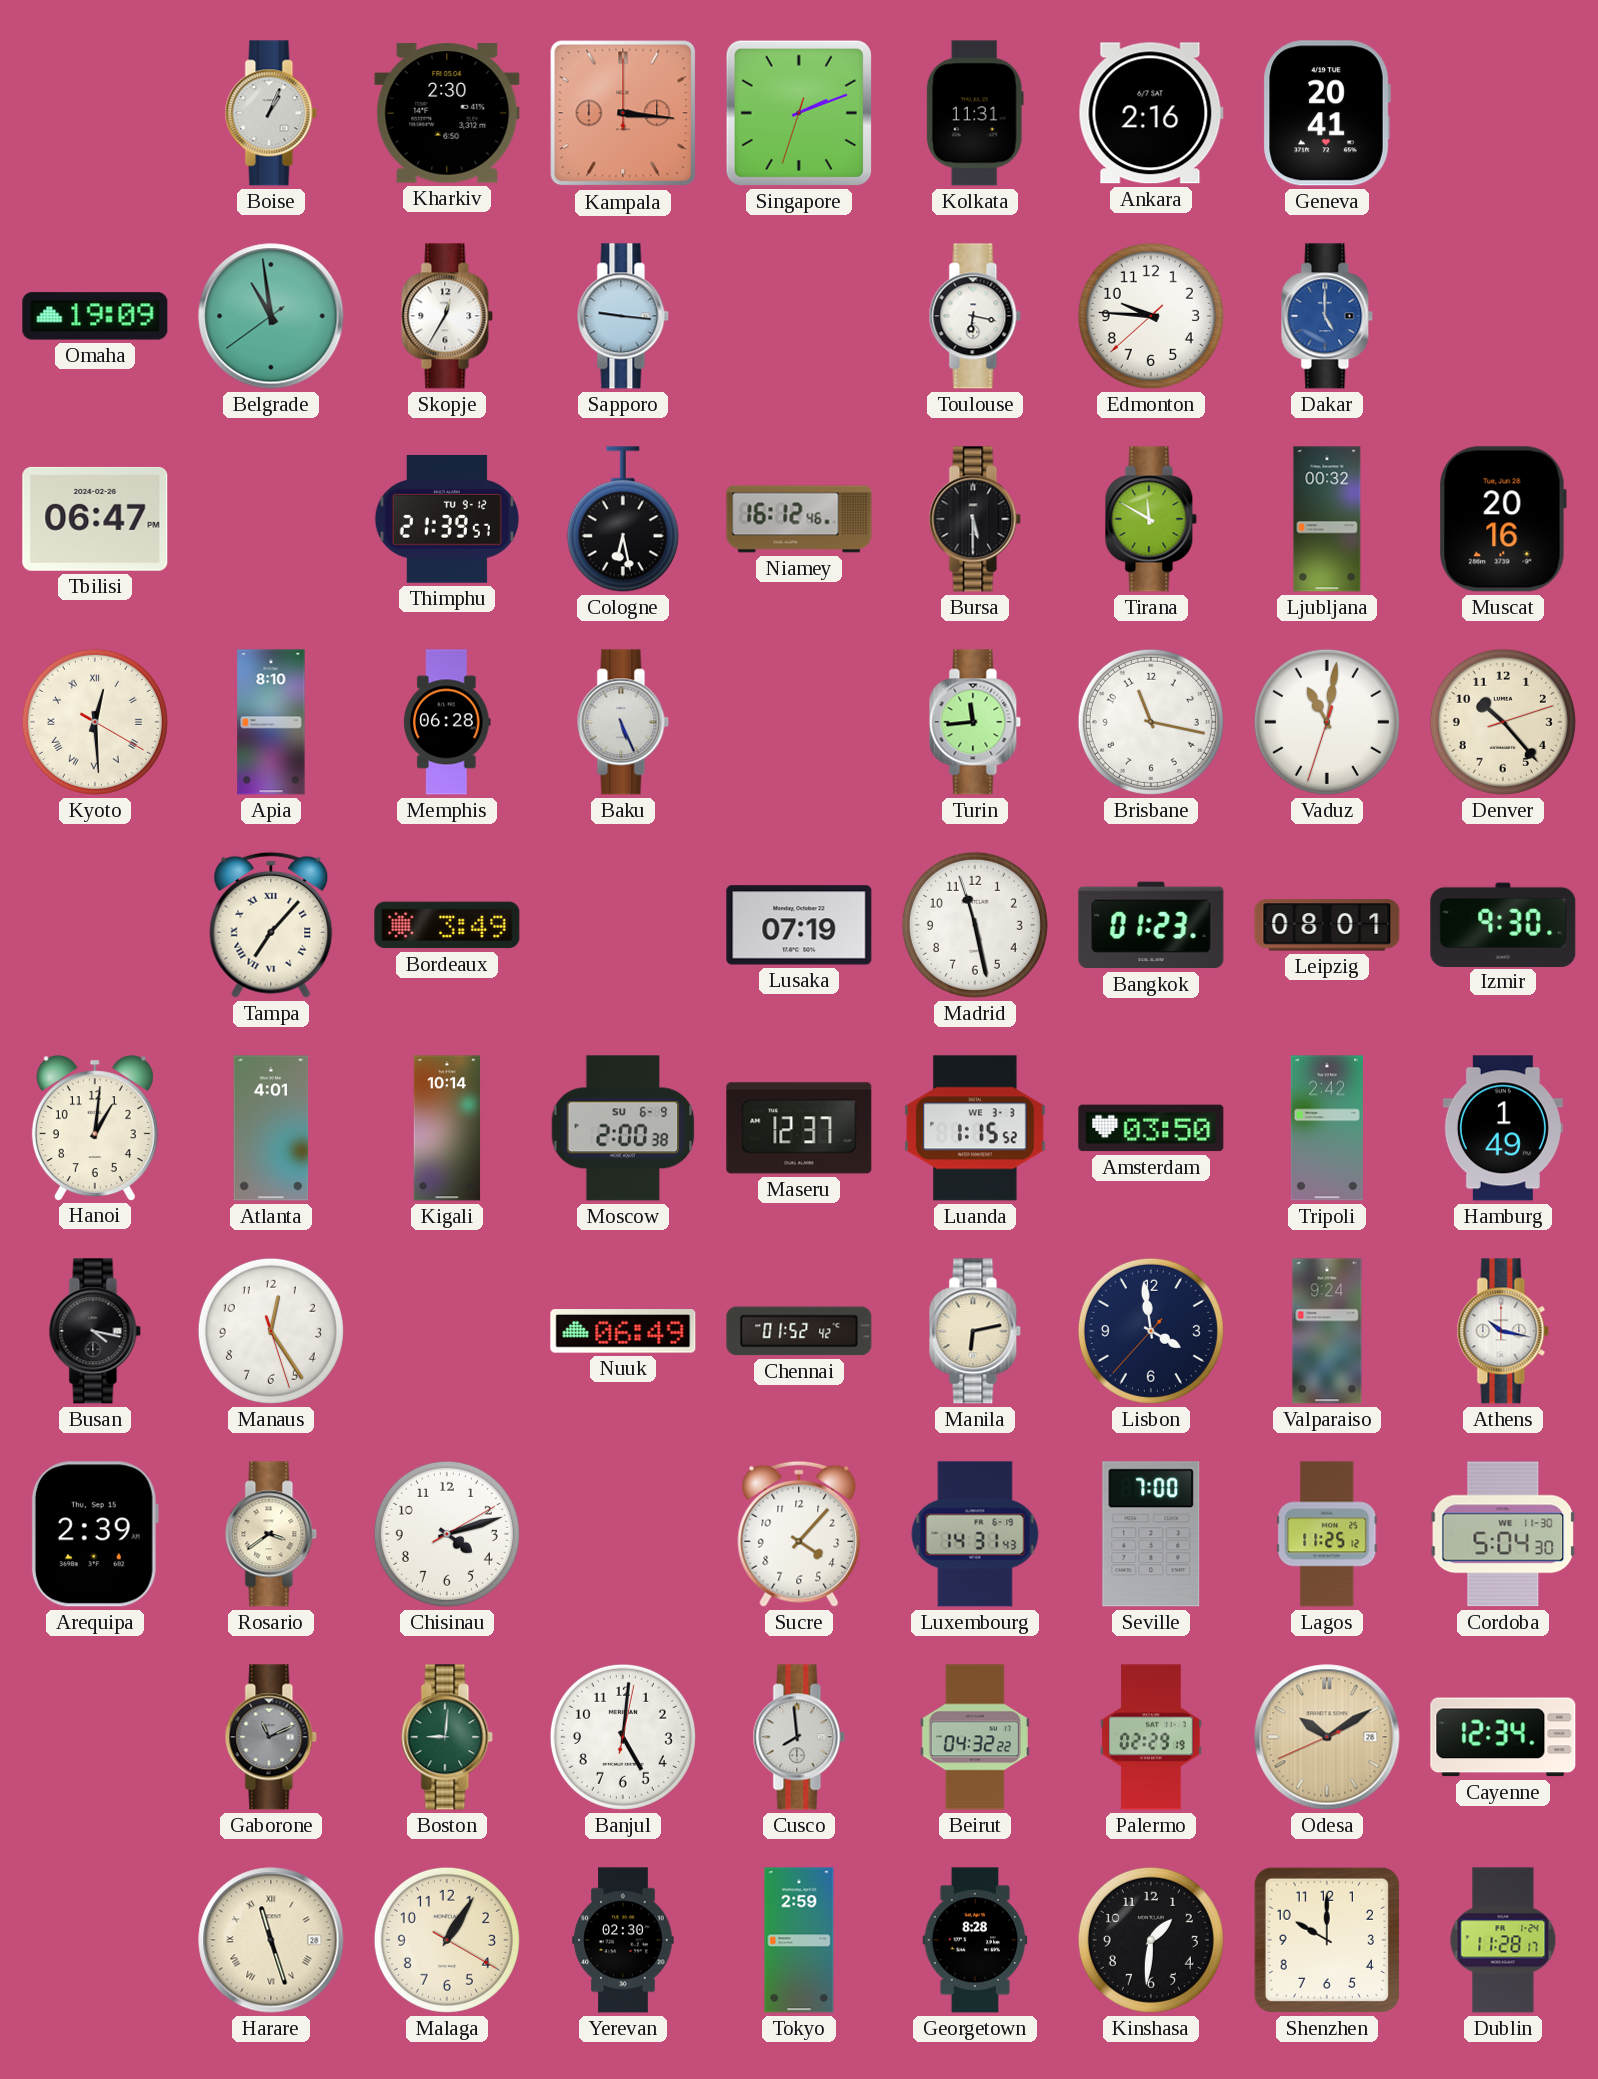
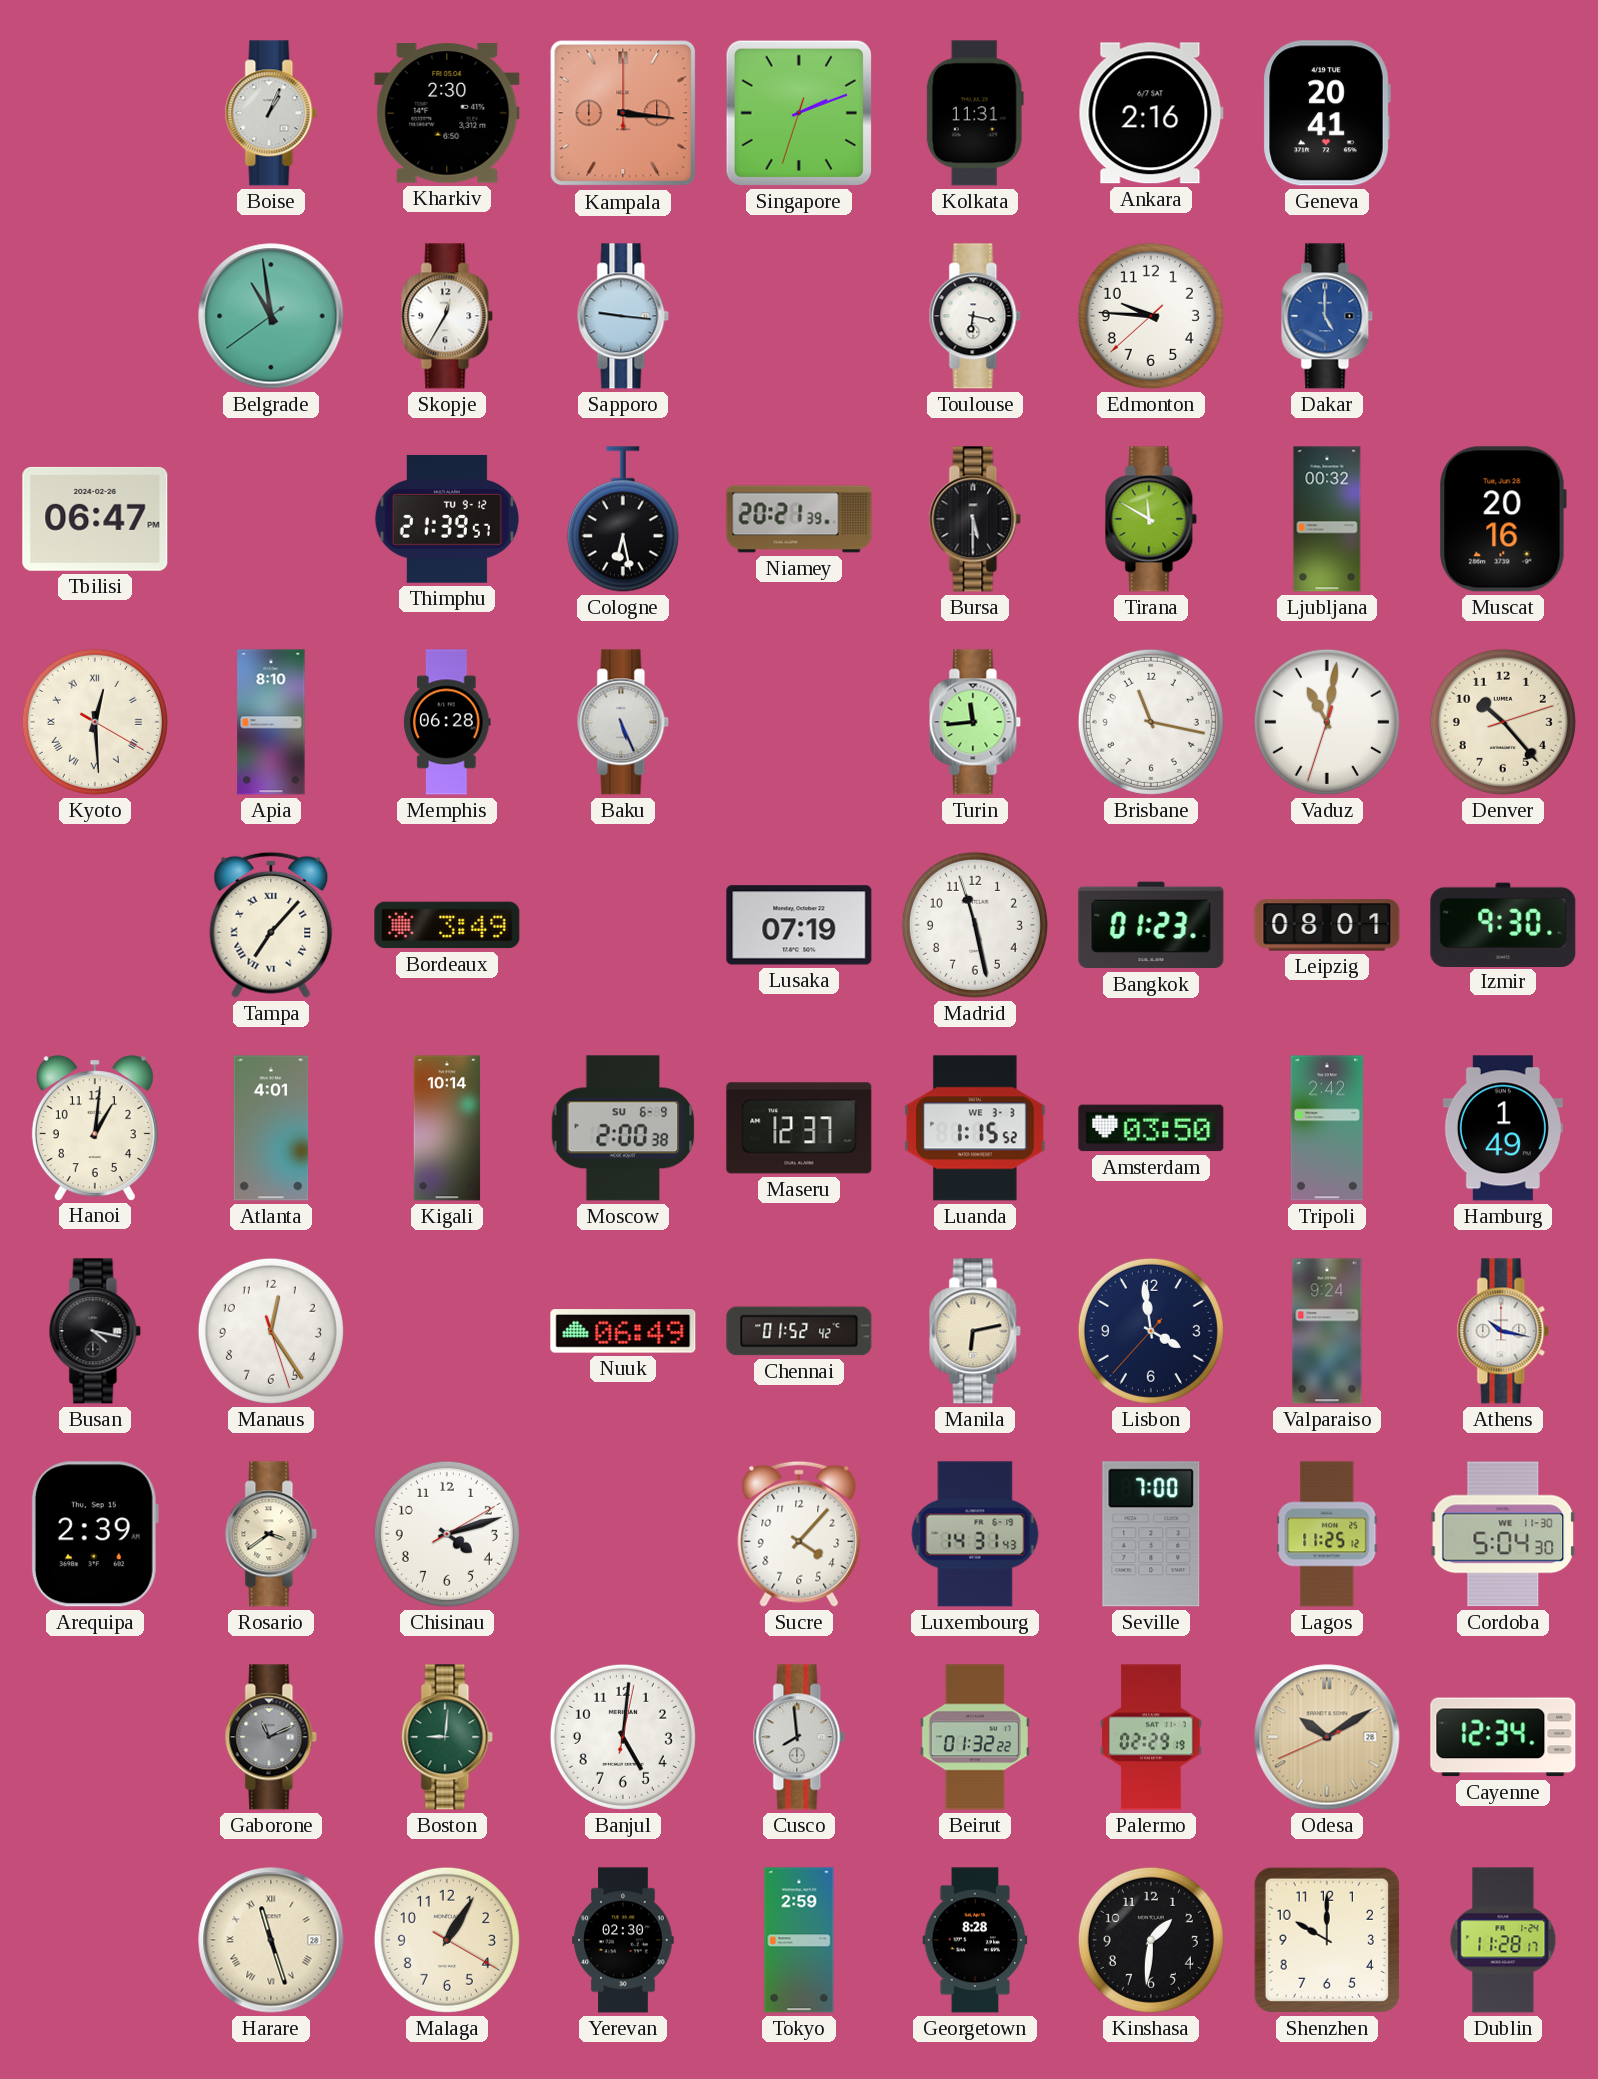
Omaha: 19:09 -> none (95, 316)
Niamey: 16:12 -> 20:21 (799, 519)
Beirut: 04:32 -> 01:32 (975, 1737)
